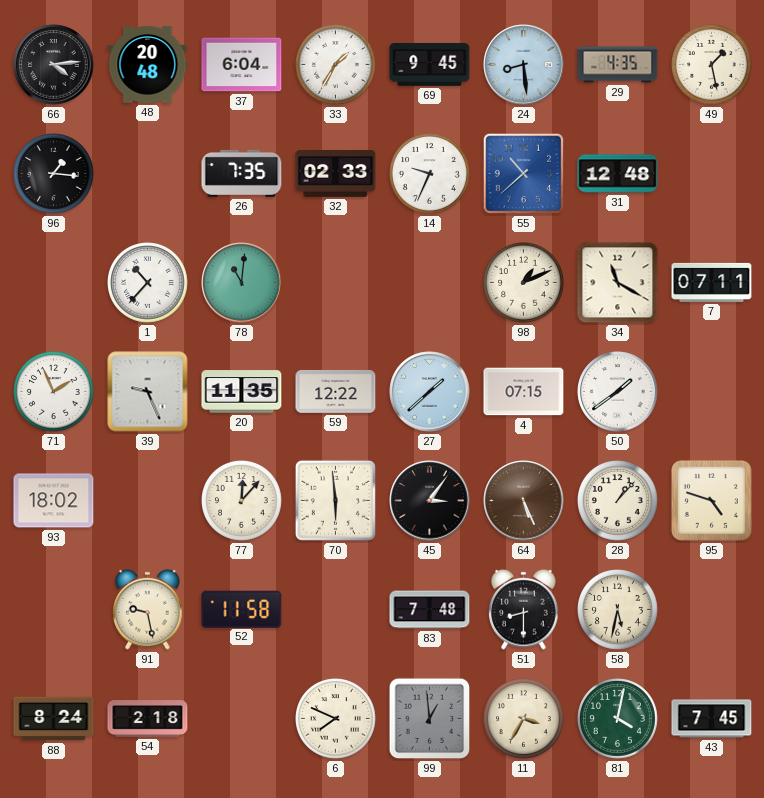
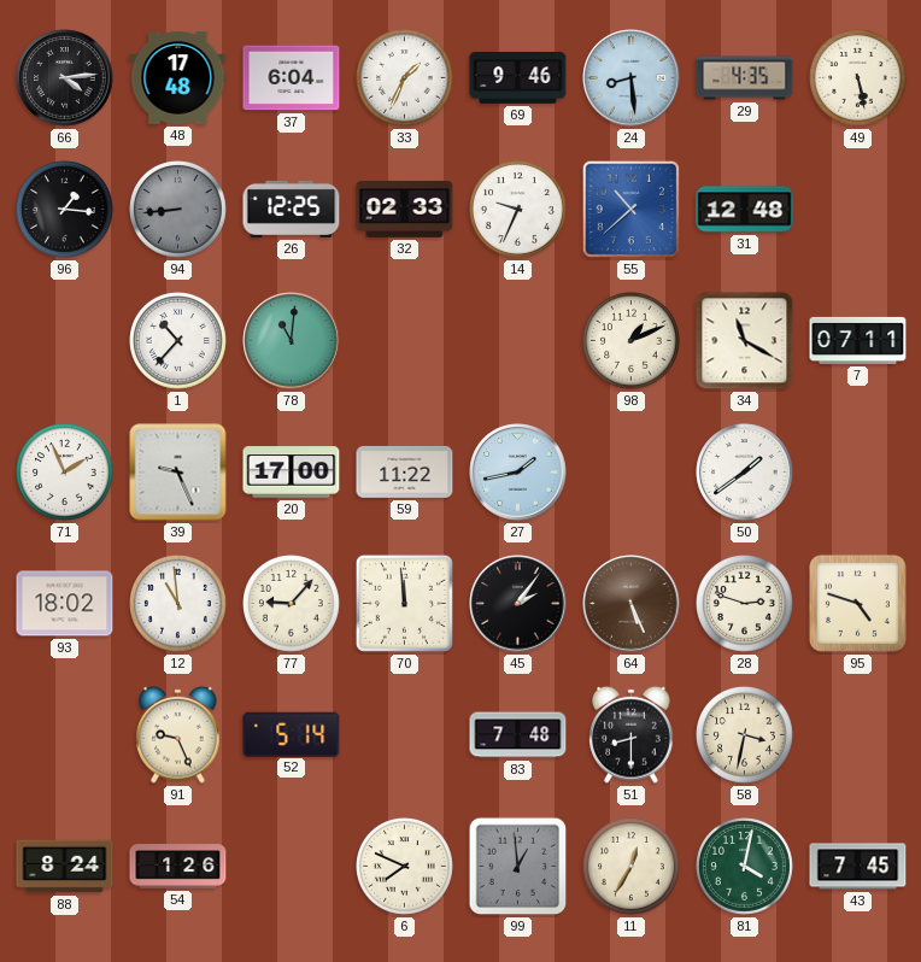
48: 20:48 -> 17:48 (178, 78)
33: 1:35 -> 1:34 (405, 78)
69: 9:45 -> 9:46 (518, 77)
49: 1:28 -> 5:28 (858, 78)
94: none -> 8:44 (178, 210)
26: 7:35 -> 12:25 (292, 209)
20: 11:35 -> 17:00 (292, 473)
59: 12:22 -> 11:22 (405, 473)
27: 1:38 -> 1:43 (518, 473)
4: 07:15 -> none (524, 392)
12: none -> 10:59 (178, 604)
77: 12:07 -> 9:07 (292, 604)
70: 5:59 -> 11:59 (404, 603)
45: 3:06 -> 2:06 (518, 604)
28: 1:07 -> 2:48 (745, 604)
91: 9:28 -> 9:26 (178, 734)
52: 11:58 -> 5:14 (292, 734)
58: 5:32 -> 3:32 (745, 735)
54: 2:18 -> 1:26 (178, 867)
11: 3:35 -> 12:35 (632, 867)
